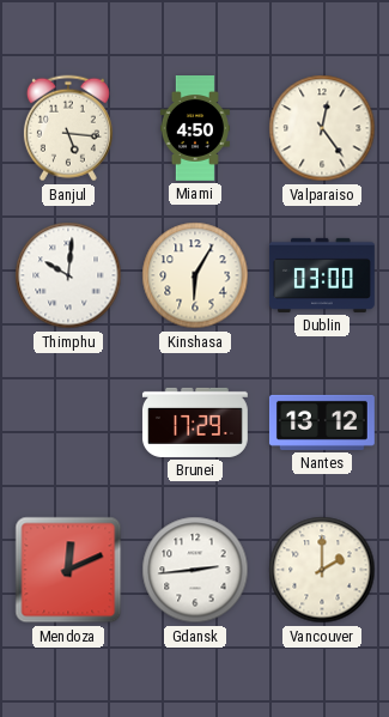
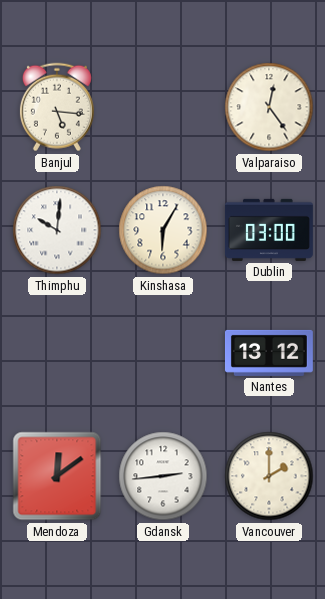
Miami: 4:50 -> none (195, 129)
Brunei: 17:29 -> none (195, 423)
Mendoza: 12:11 -> 12:09 (57, 476)
